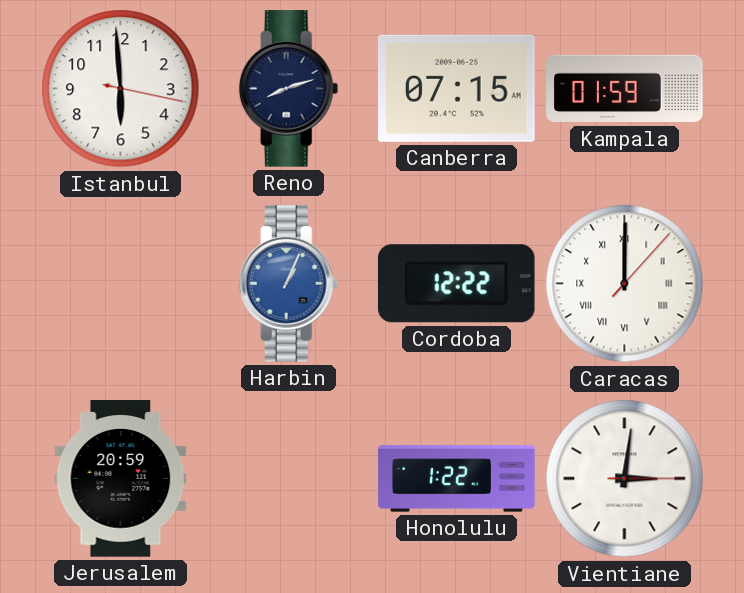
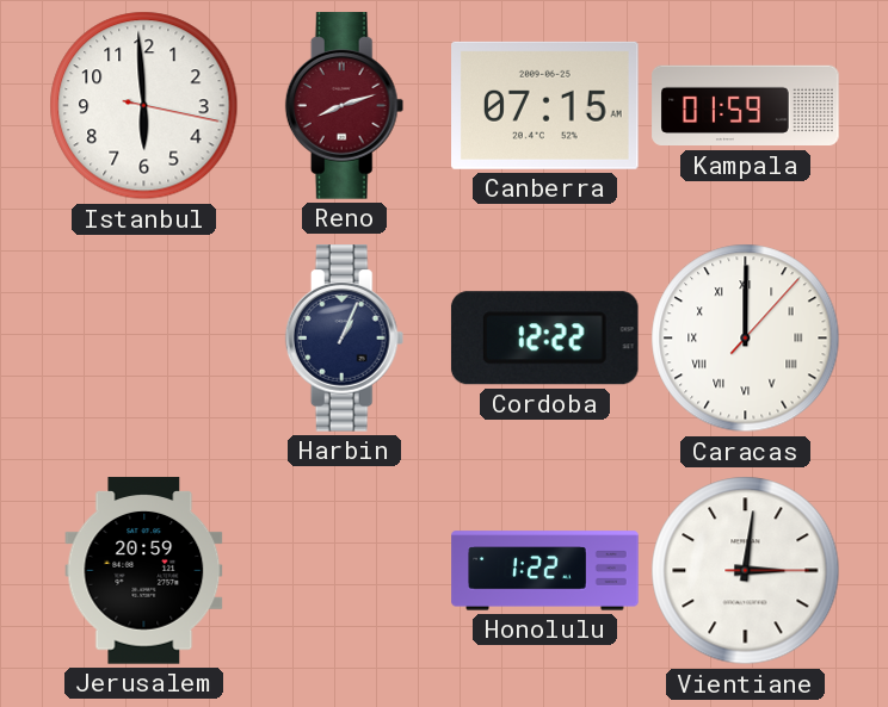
Reno dial: navy -> burgundy (345, 106)
Harbin dial: blue -> navy (345, 339)
